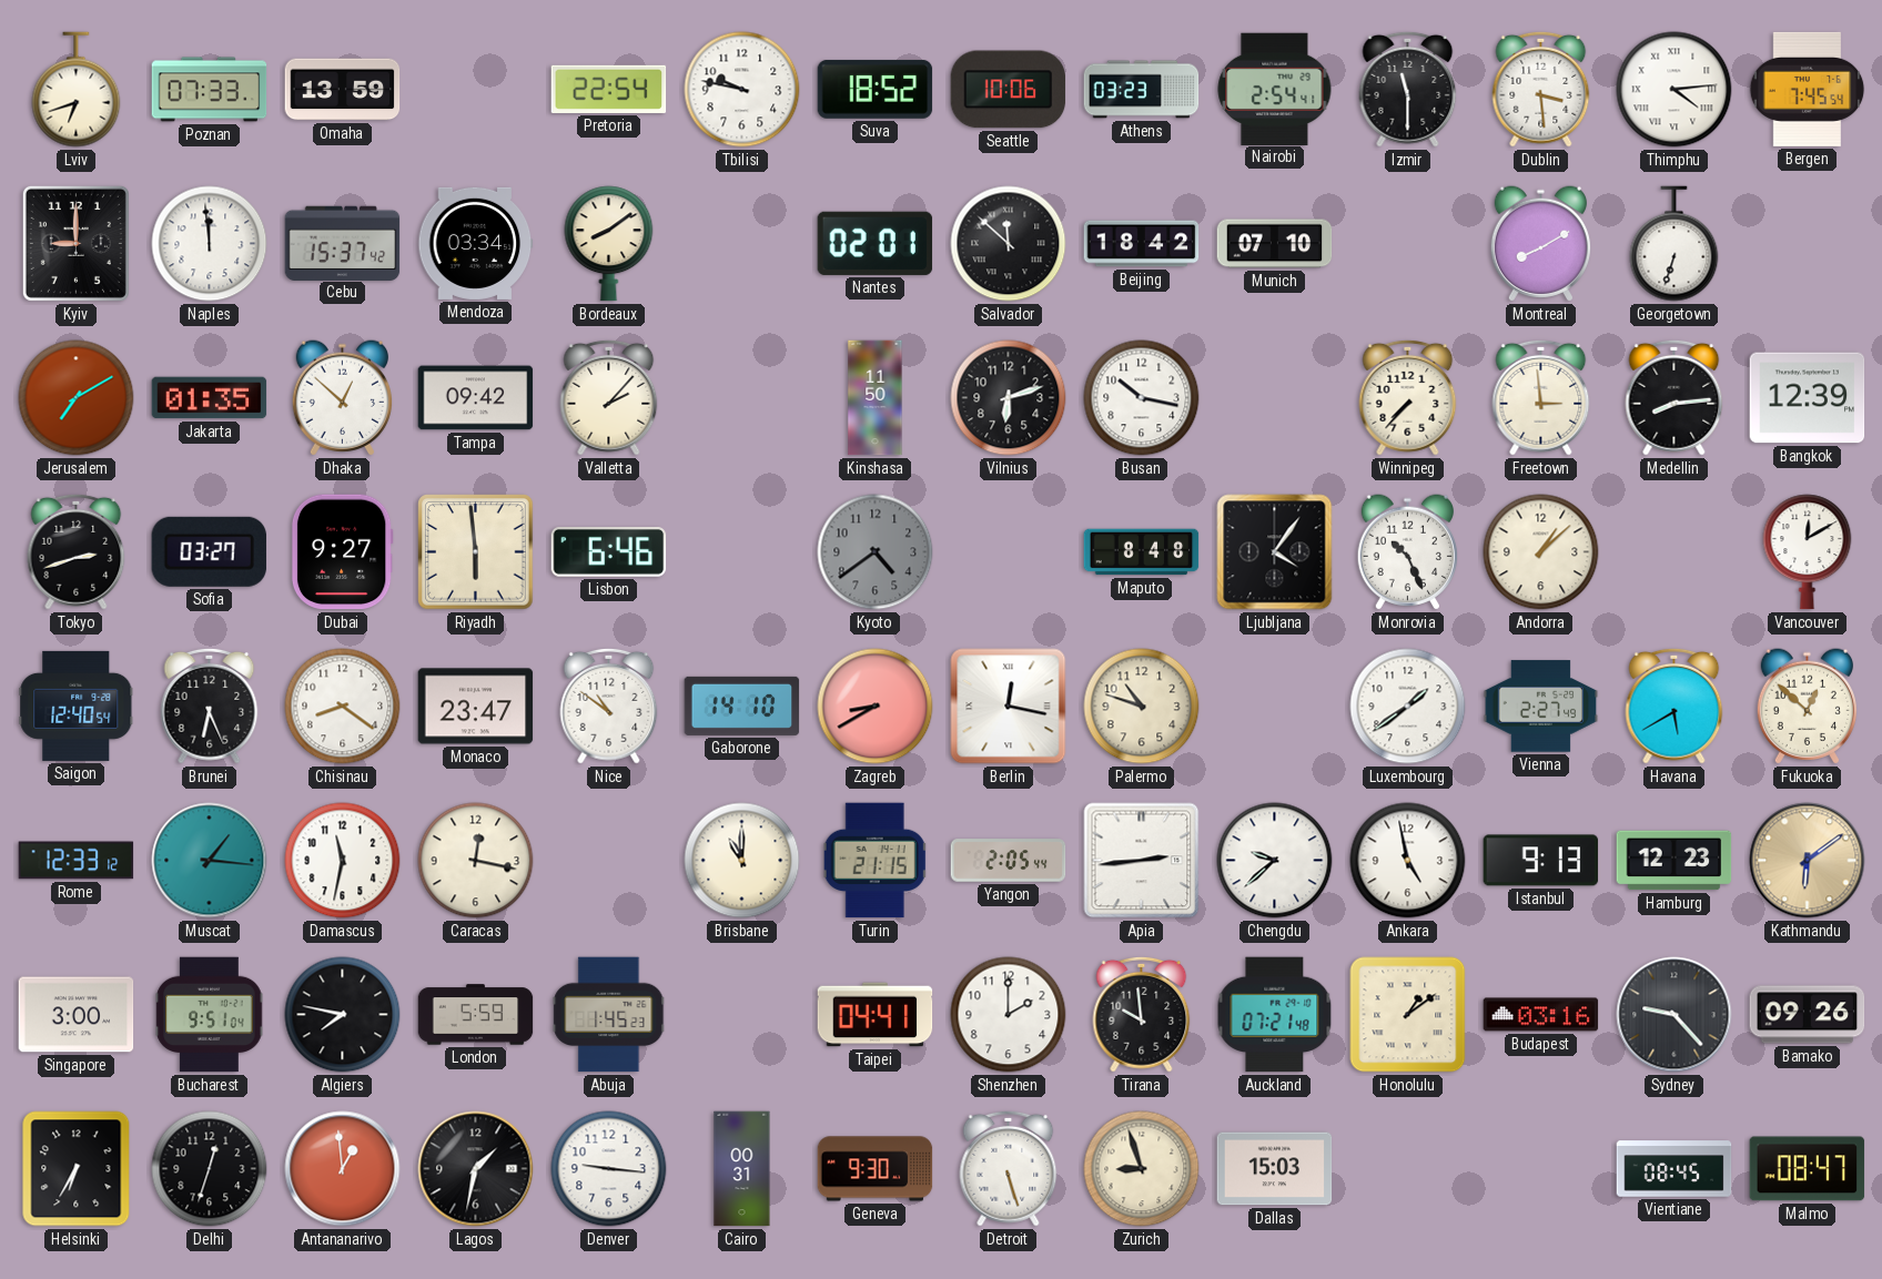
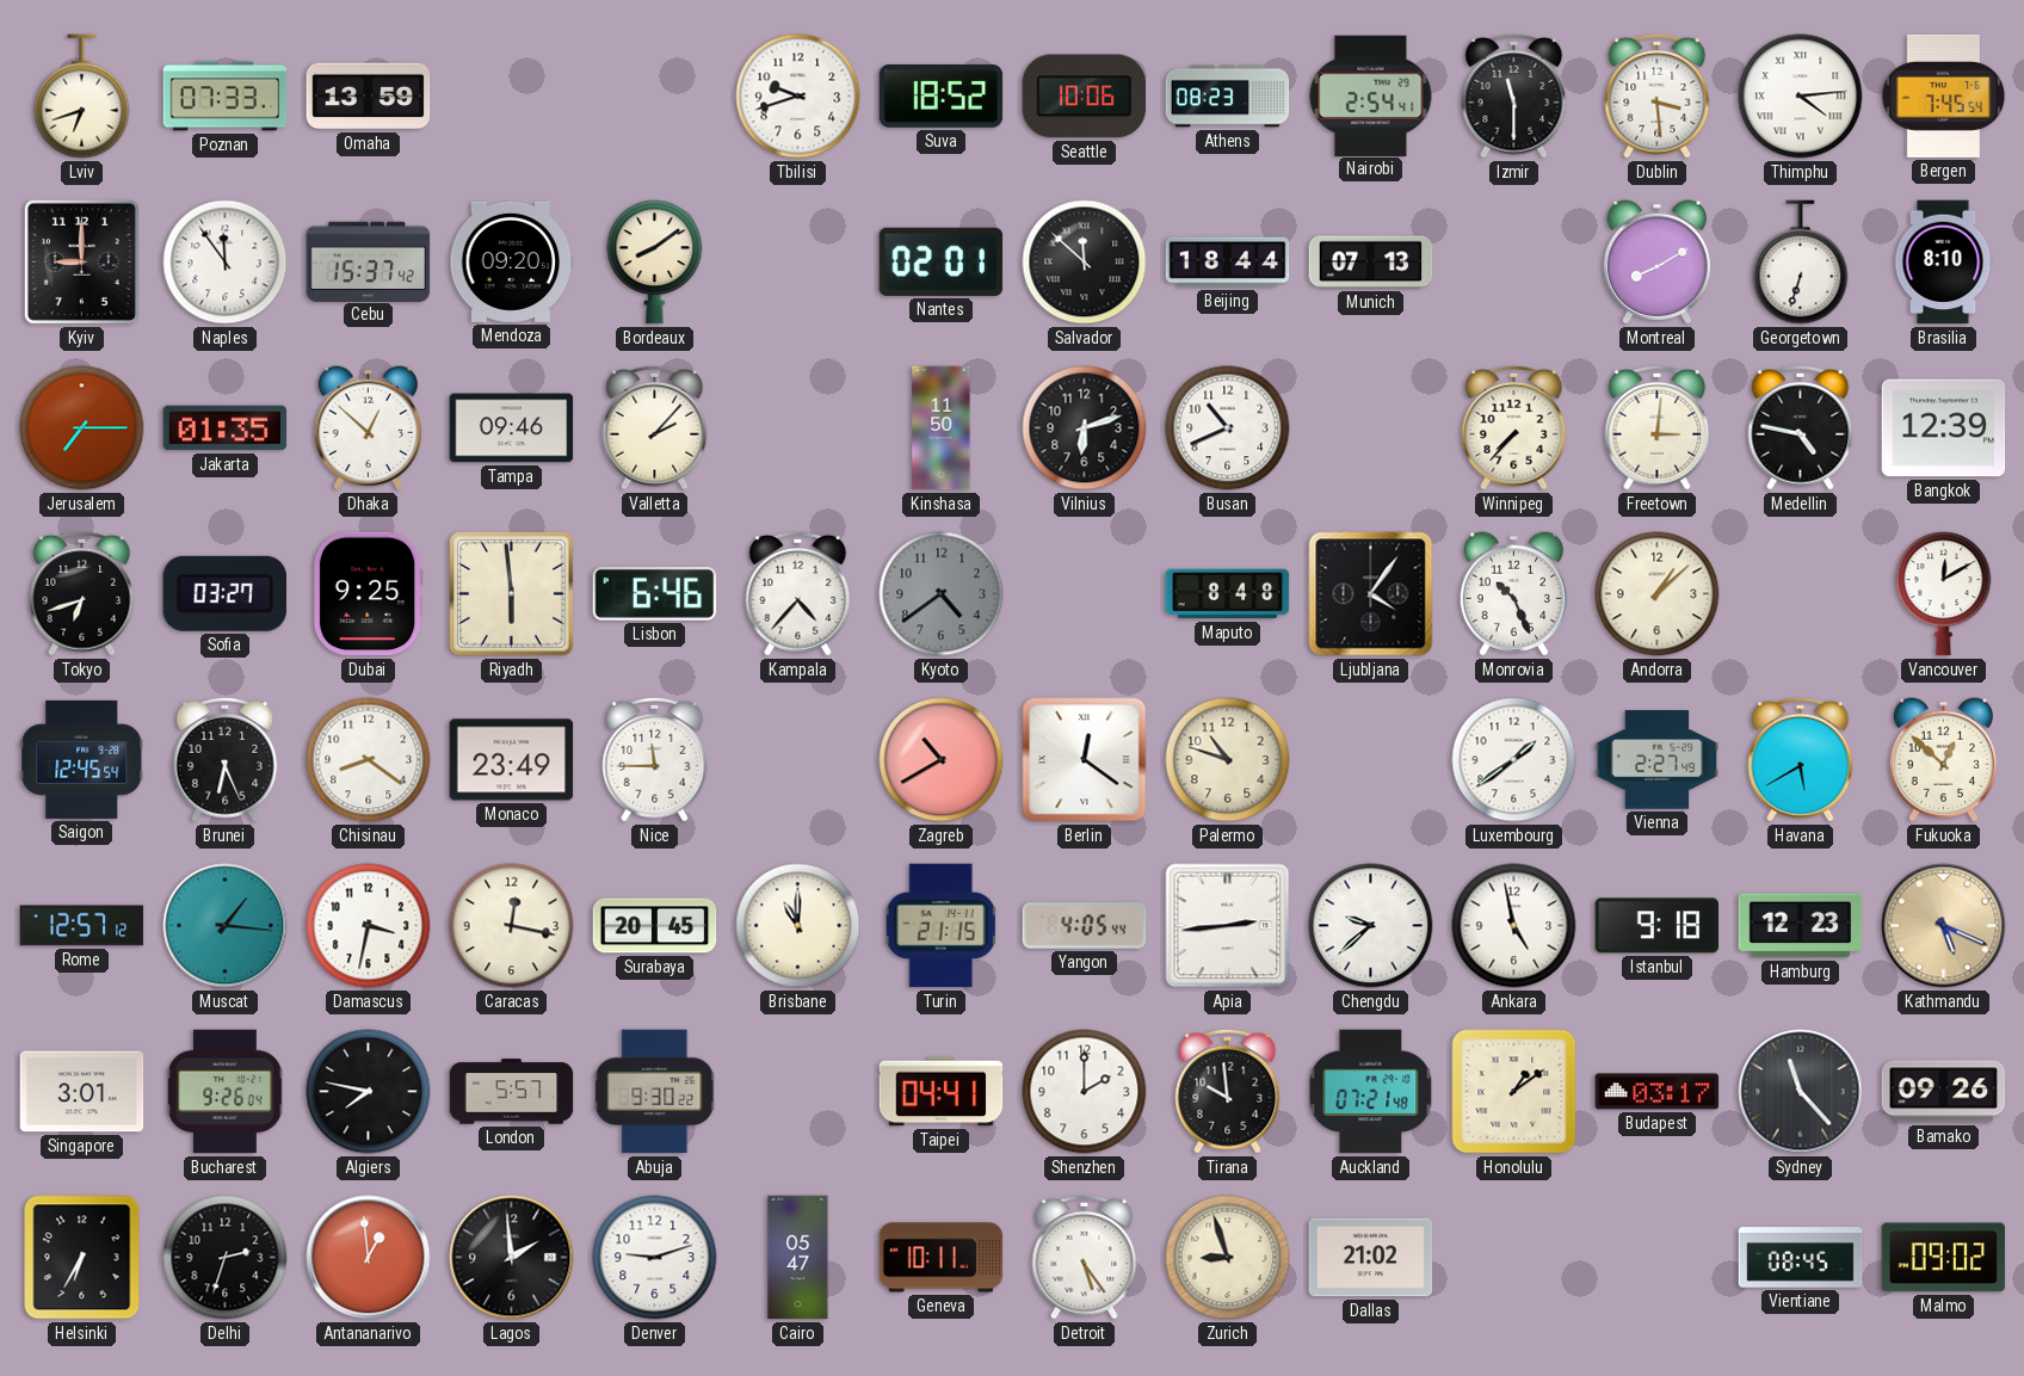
Pretoria: 22:54 -> none (609, 89)
Tbilisi: 9:47 -> 9:42 (798, 97)
Athens: 03:23 -> 08:23 (1228, 97)
Naples: 11:59 -> 11:54 (226, 263)
Mendoza: 03:34 -> 09:20 (512, 261)
Beijing: 18:42 -> 18:44 (1228, 263)
Munich: 07:10 -> 07:13 (1371, 263)
Brasilia: none -> 8:10 (1943, 263)
Jerusalem: 7:10 -> 7:15 (82, 428)
Tampa: 09:42 -> 09:46 (512, 428)
Busan: 10:17 -> 10:41 (1228, 428)
Freetown: 2:59 -> 3:01 (1658, 427)
Medellin: 8:14 -> 4:47 (1801, 427)
Tokyo: 2:42 -> 6:42 (82, 593)
Dubai: 9:27 -> 9:25 (368, 594)
Kampala: none -> 4:37 (798, 593)
Saigon: 12:40 -> 12:45 (82, 759)
Monaco: 23:47 -> 23:49 (512, 760)
Nice: 10:51 -> 11:45 (655, 759)
Gaborone: 14:10 -> none (742, 706)
Zagreb: 8:40 -> 10:40 (942, 760)
Berlin: 12:17 -> 12:21 (1085, 760)
Rome: 12:33 -> 12:57 (82, 926)
Damascus: 11:32 -> 3:32 (369, 926)
Surabaya: none -> 20:45 (655, 926)
Yangon: 2:05 -> 4:05 (1085, 926)
Istanbul: 9:13 -> 9:18 (1658, 926)
Kathmandu: 6:09 -> 5:19 (1944, 926)
Singapore: 3:00 -> 3:01 (82, 1092)
Bucharest: 9:51 -> 9:26 (226, 1092)
London: 5:59 -> 5:57 (512, 1092)
Abuja: 1:45 -> 9:30 (655, 1092)
Budapest: 03:16 -> 03:17 (1658, 1092)
Sydney: 9:23 -> 11:23 (1801, 1092)
Delhi: 12:33 -> 2:33 (226, 1258)
Lagos: 1:32 -> 1:59 (512, 1258)
Denver: 9:16 -> 9:12 (655, 1258)
Cairo: 00:31 -> 05:47 (798, 1258)
Geneva: 9:30 -> 10:11 (942, 1258)
Detroit: 5:27 -> 5:24 (1085, 1257)
Dallas: 15:03 -> 21:02 (1371, 1258)
Malmo: 08:47 -> 09:02 (1944, 1258)
